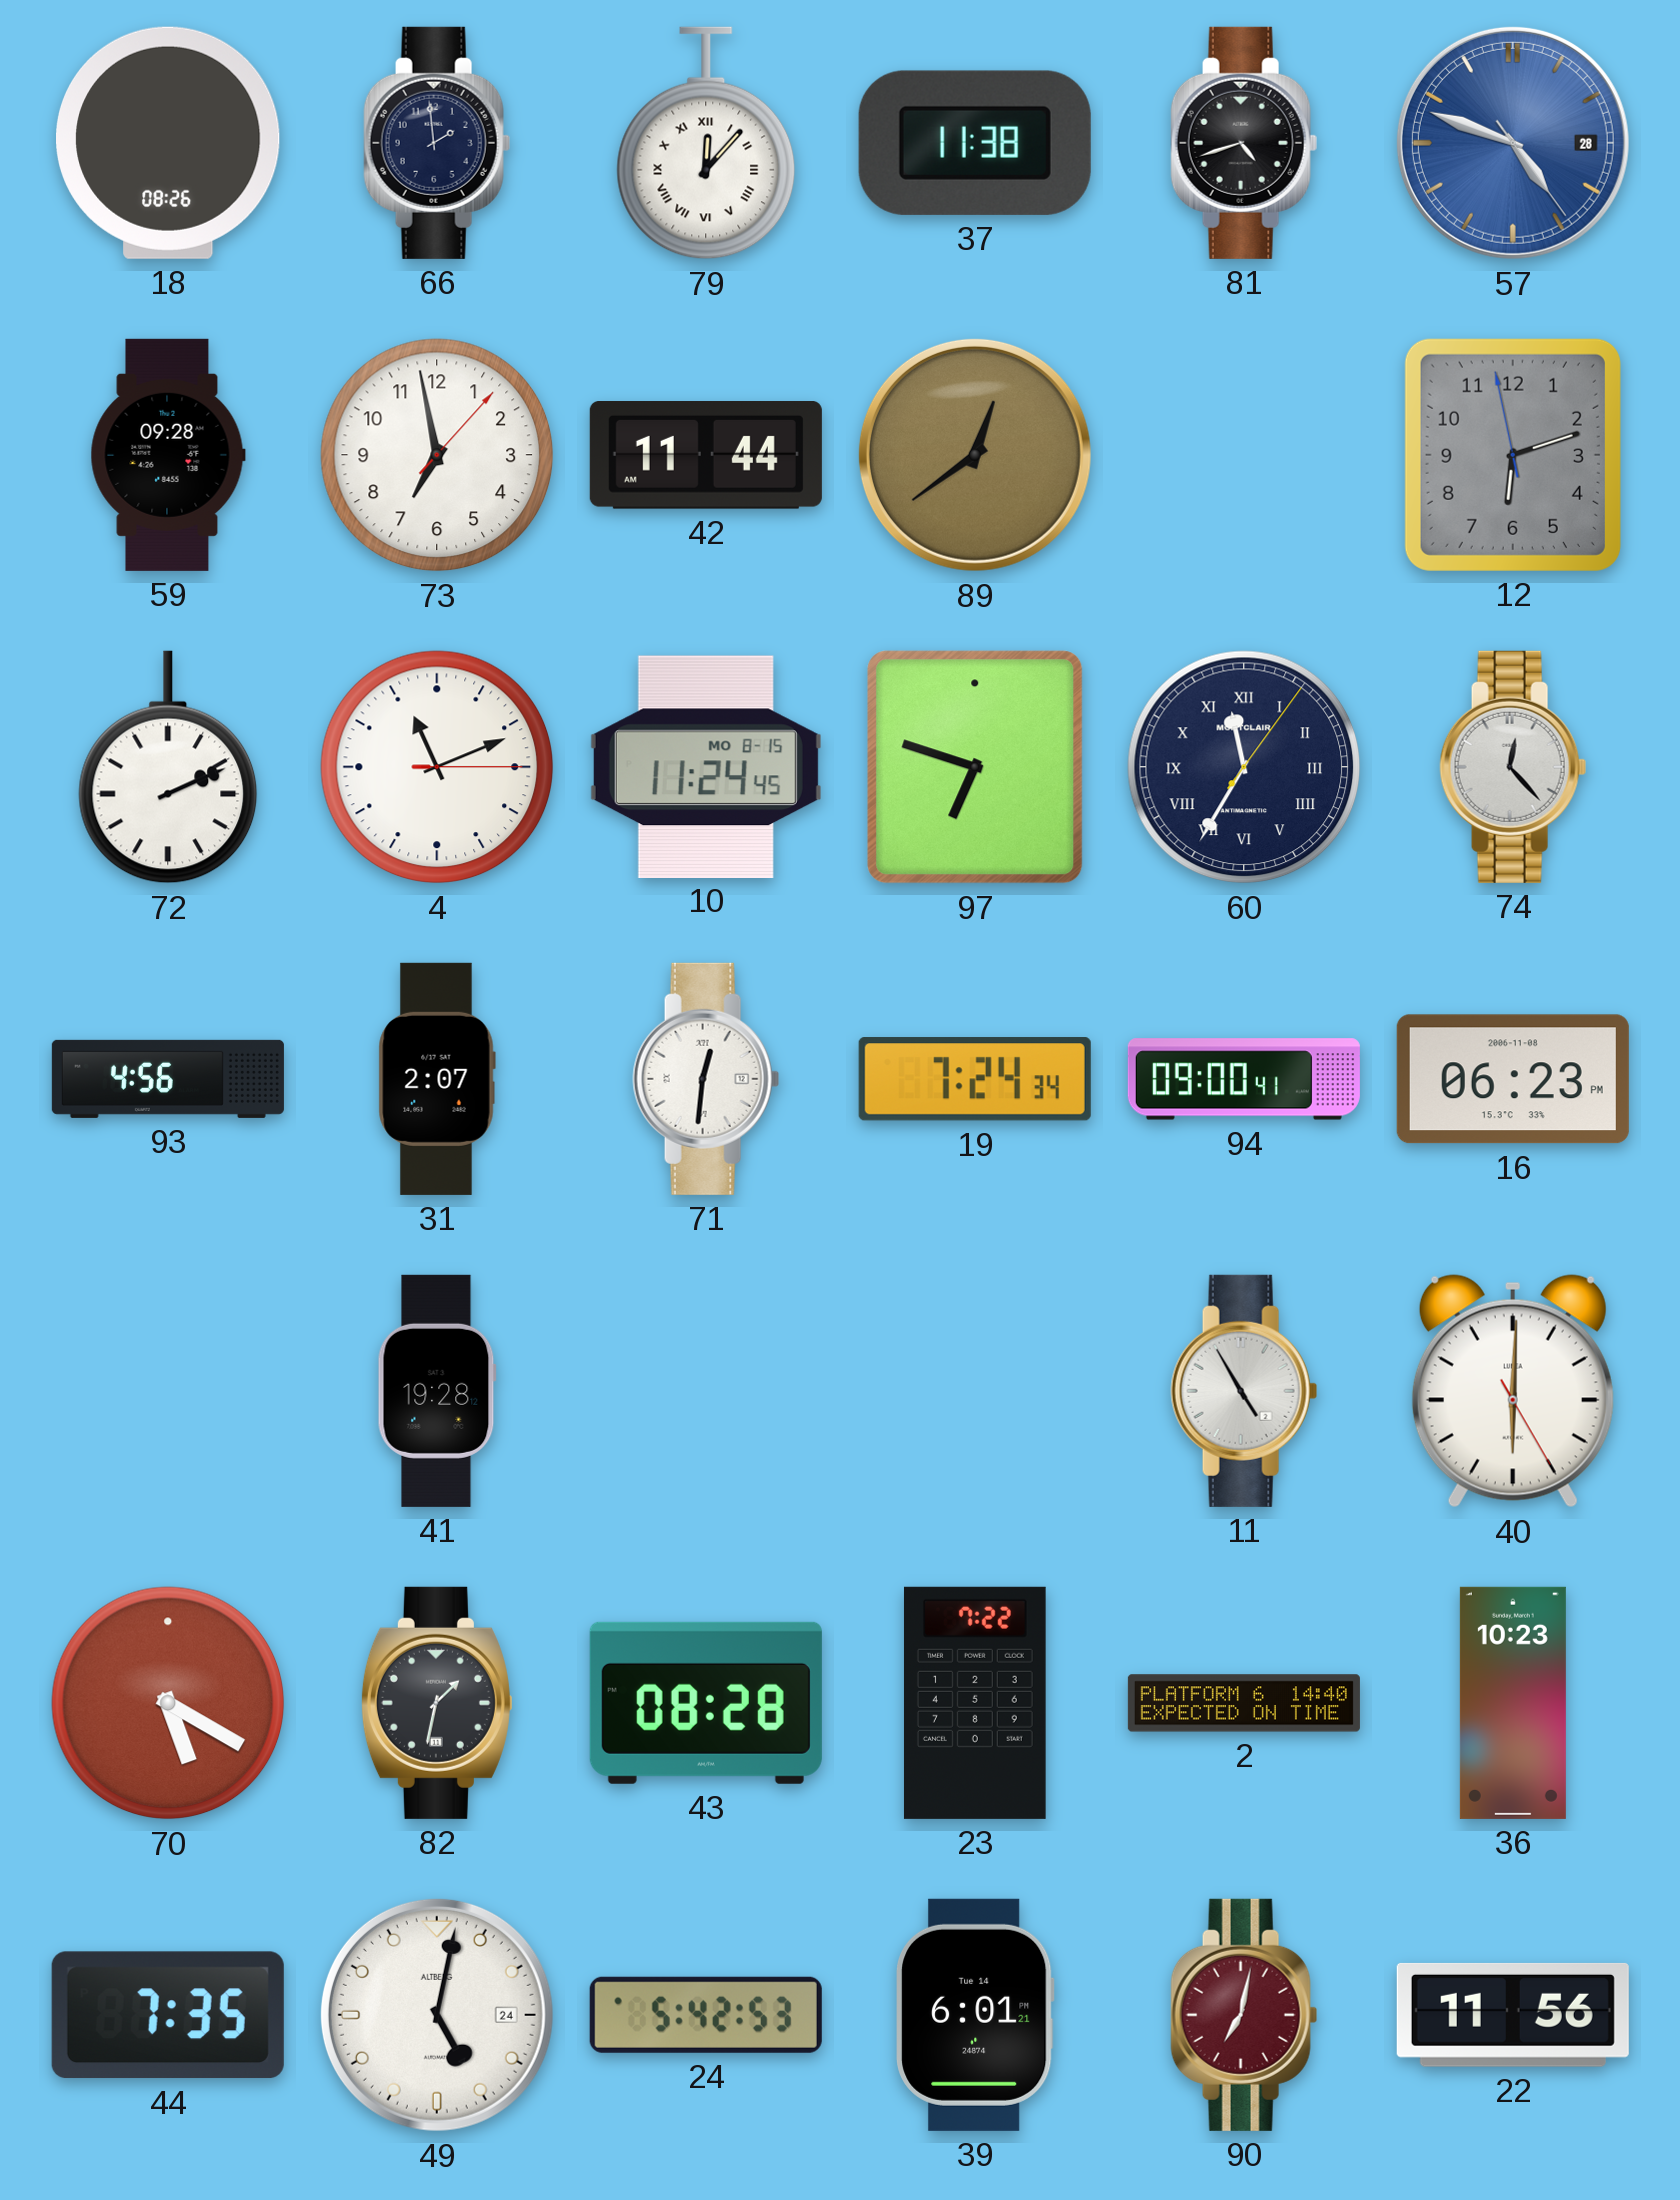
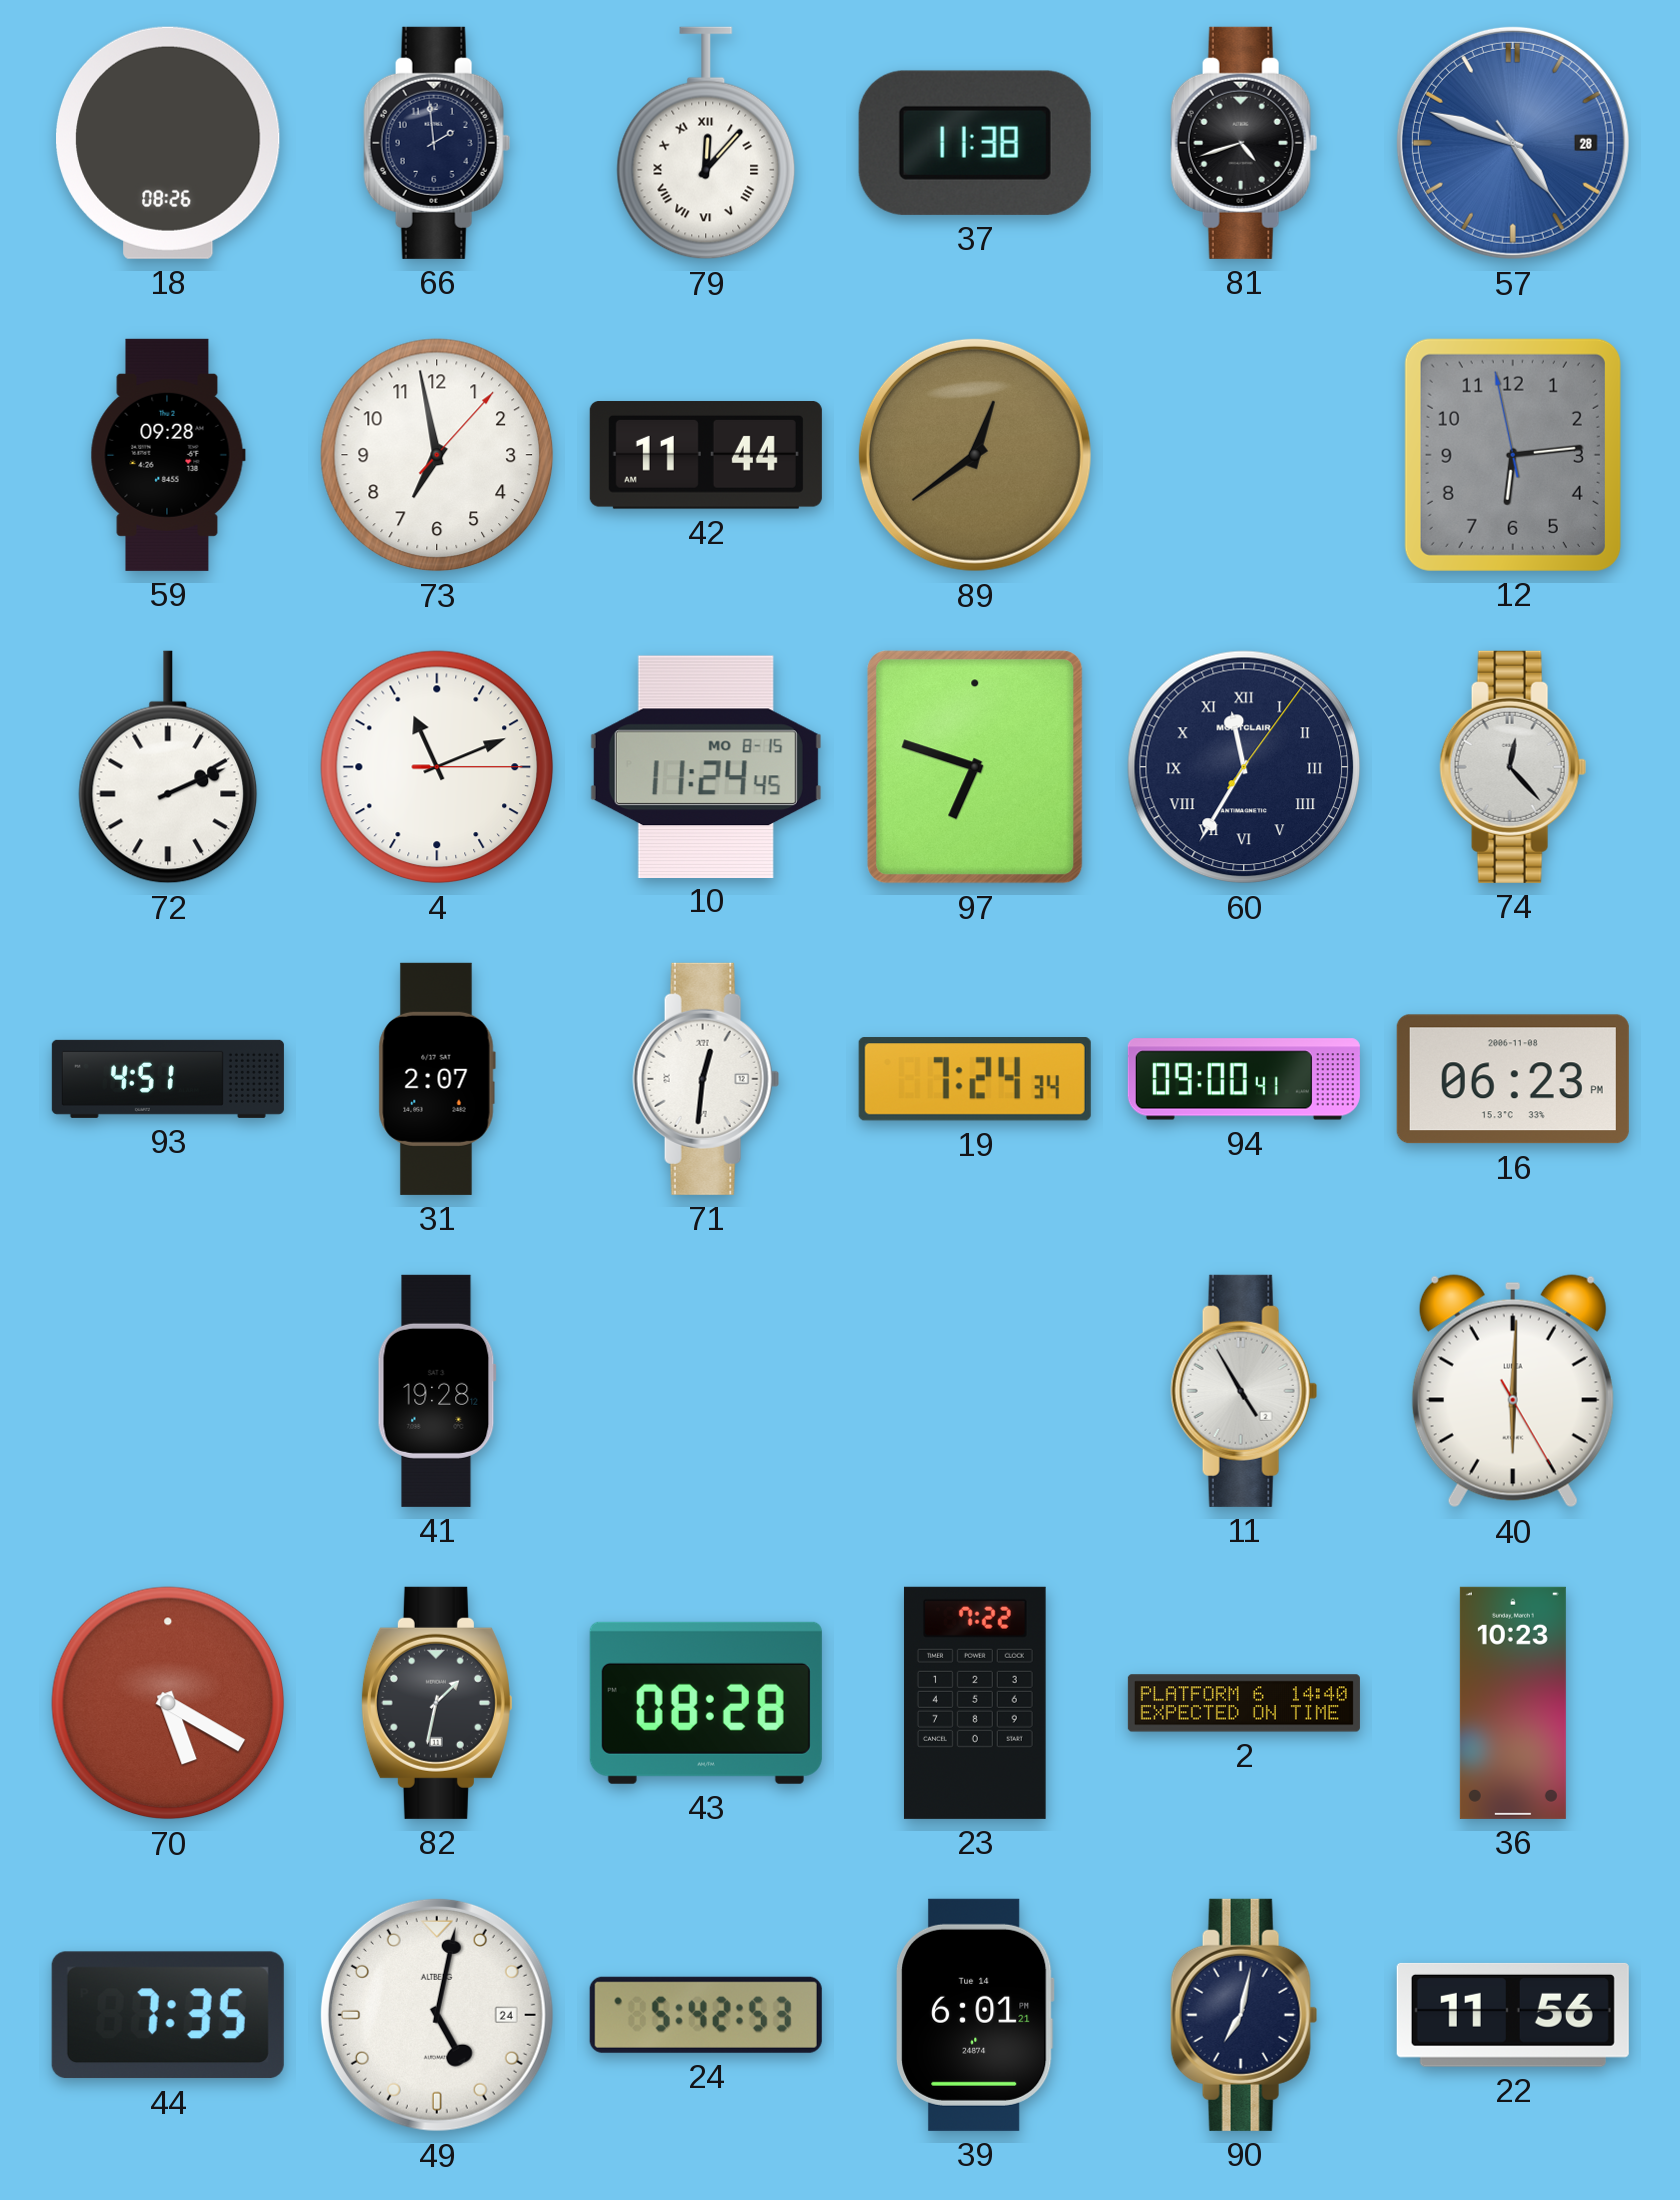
12: 6:11 -> 6:13 (1513, 455)
93: 4:56 -> 4:51 (168, 1079)
90 dial: burgundy -> navy (1244, 2015)
